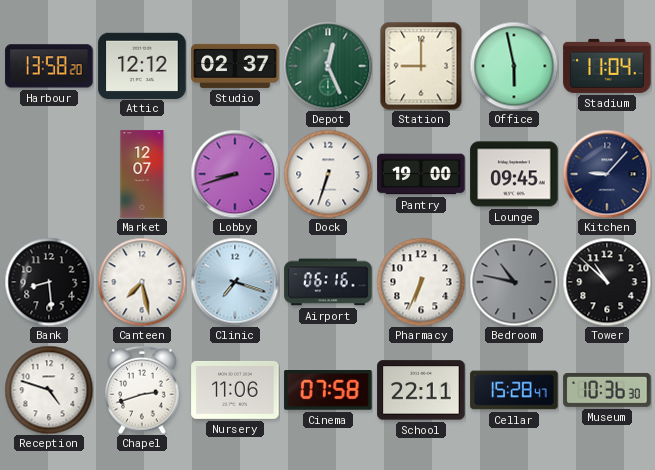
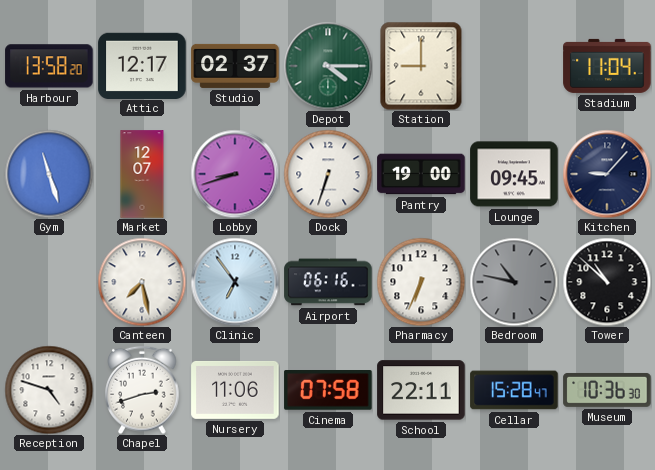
Attic: 12:12 -> 12:17 (142, 65)
Depot: 12:26 -> 4:15 (328, 66)
Office: 5:58 -> none (514, 66)
Gym: none -> 11:27 (49, 174)
Bank: 8:29 -> none (49, 282)
Clinic: 7:18 -> 6:54 (235, 282)
